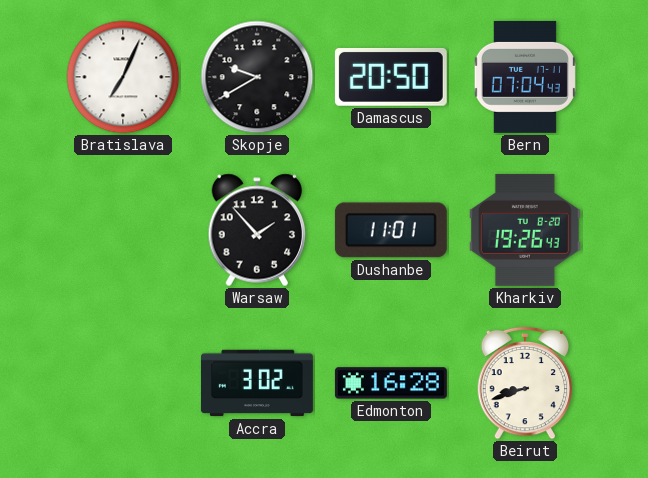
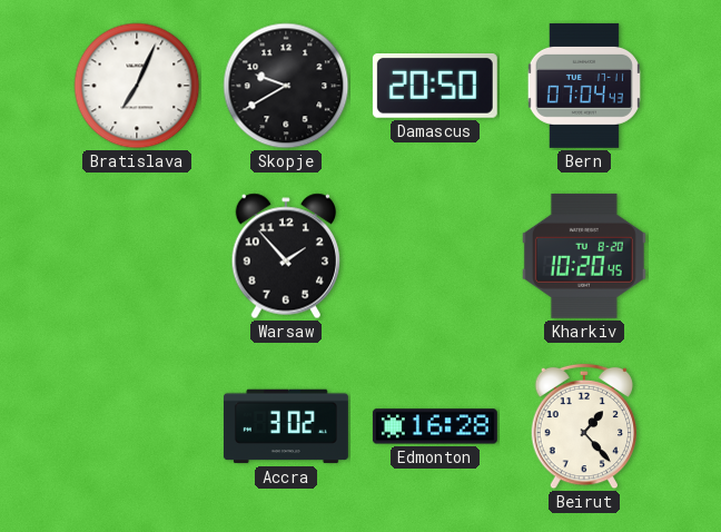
Dushanbe: 11:01 -> none (391, 230)
Kharkiv: 19:26 -> 10:20 (584, 256)
Beirut: 8:42 -> 1:23 (584, 426)
